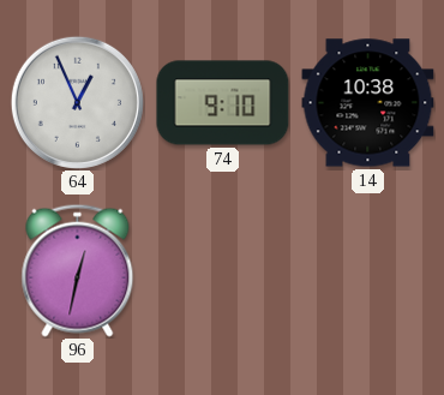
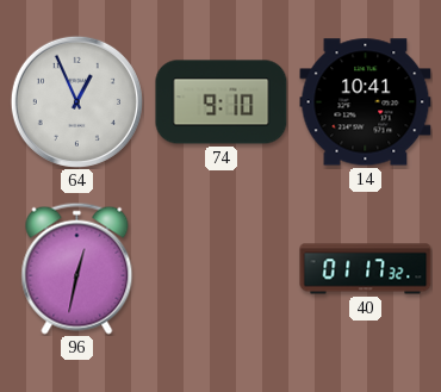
14: 10:38 -> 10:41 (366, 102)
40: none -> 01:17 (366, 269)
